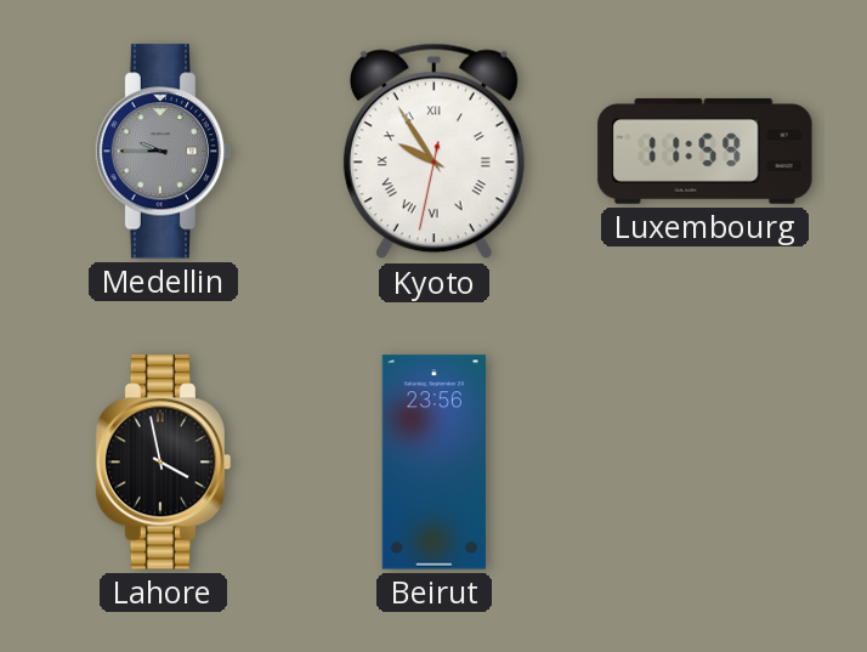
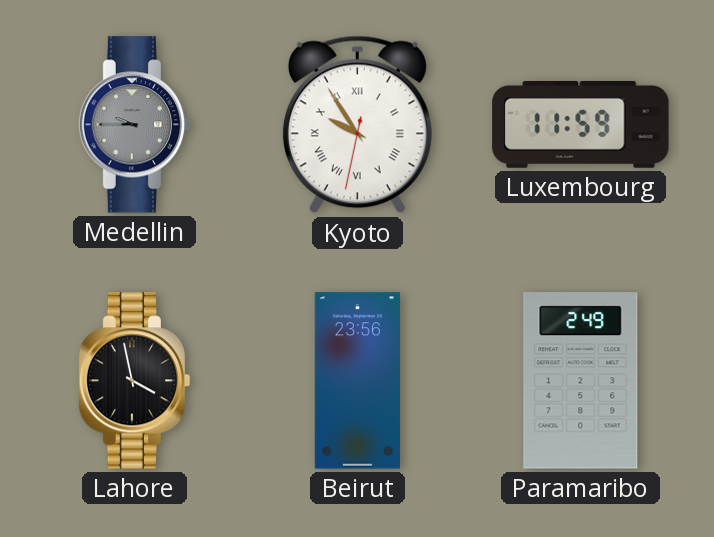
Paramaribo: none -> 2:49 (581, 381)
